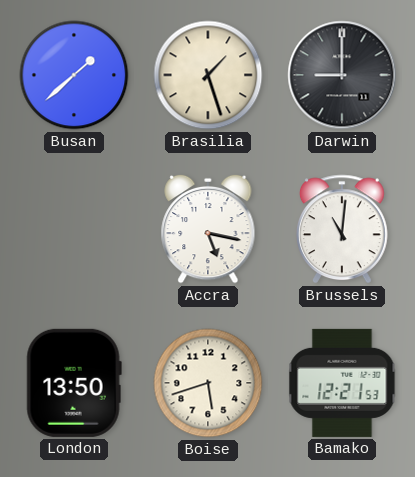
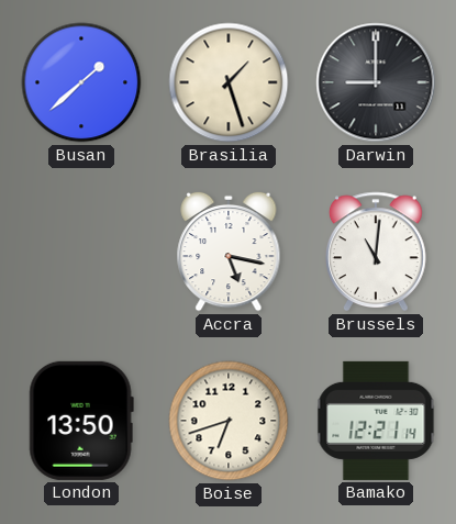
Boise: 5:42 -> 6:42 (229, 421)
Bamako: 12:21:53 -> 12:21:14 (376, 421)
